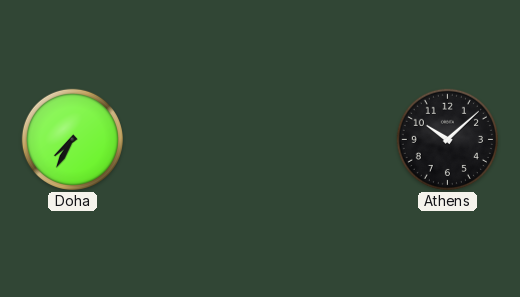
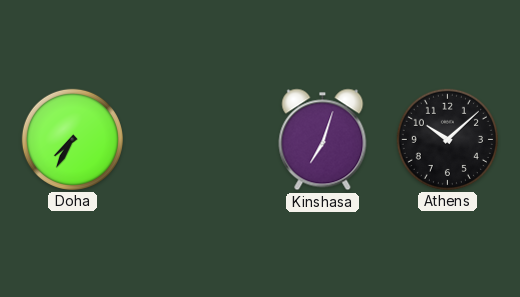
Kinshasa: none -> 7:03 (323, 140)
